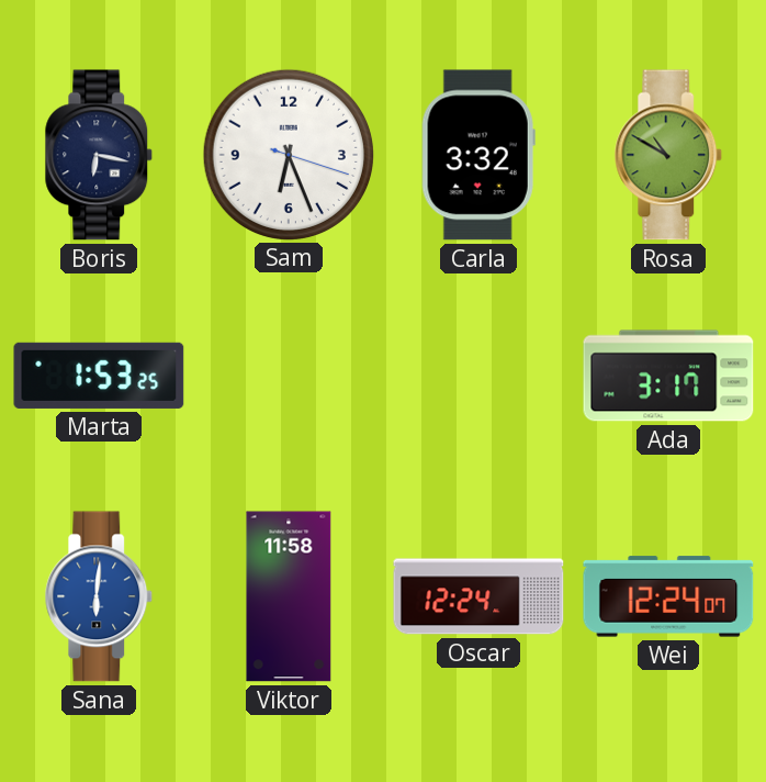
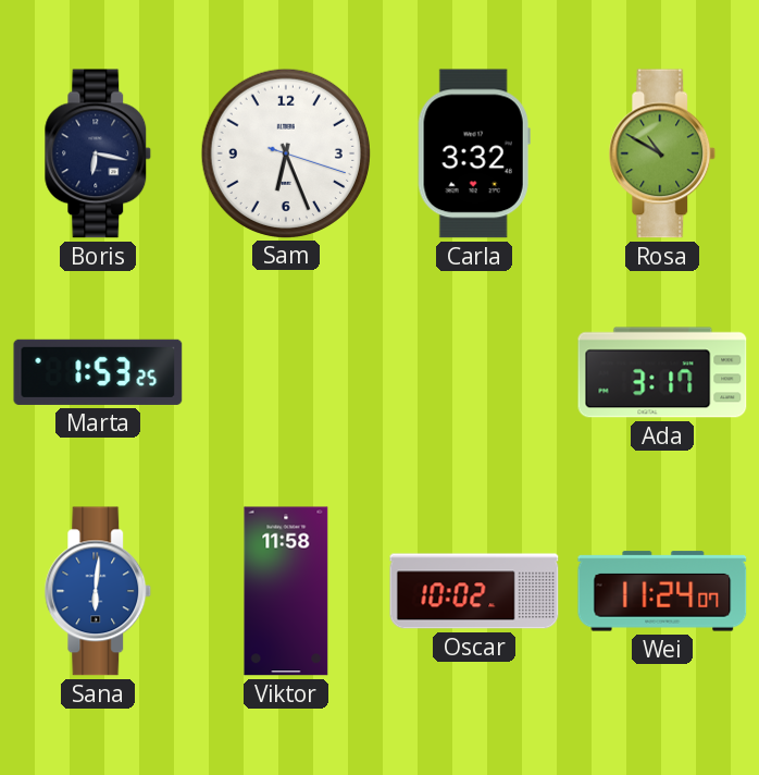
Oscar: 12:24 -> 10:02 (474, 591)
Wei: 12:24 -> 11:24 (662, 591)
